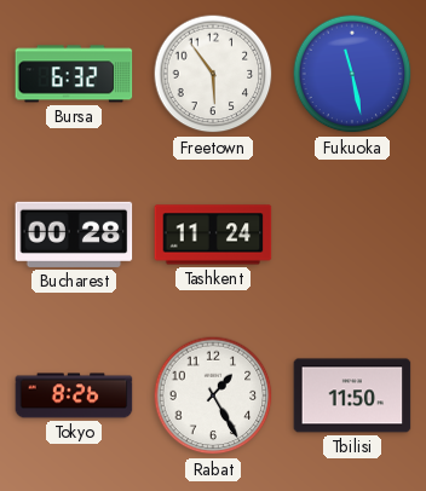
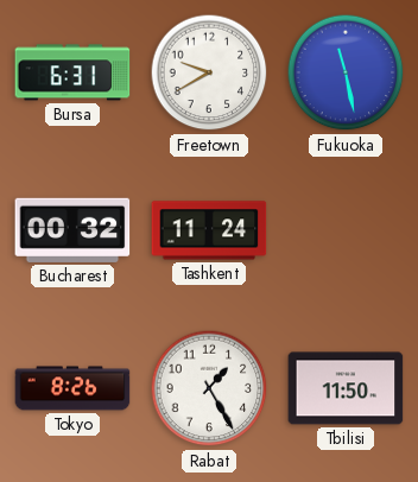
Bursa: 6:32 -> 6:31 (72, 72)
Freetown: 5:54 -> 9:40 (209, 72)
Bucharest: 00:28 -> 00:32 (72, 230)
